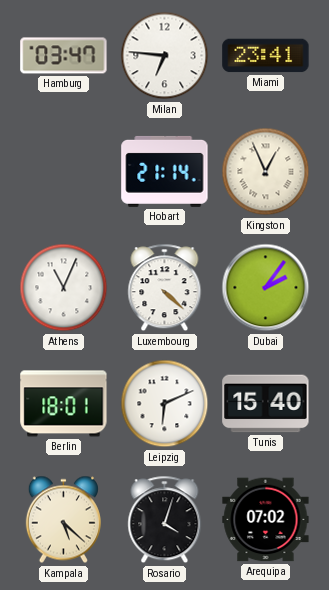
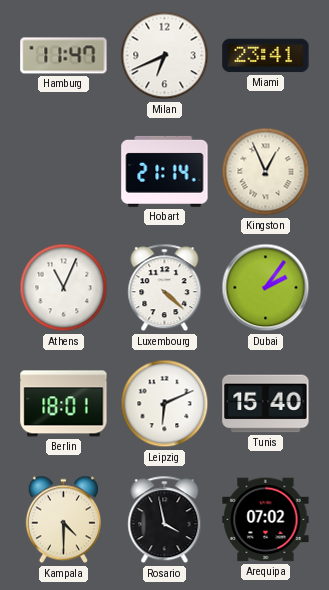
Hamburg: 03:47 -> 11:47 (64, 56)
Milan: 6:46 -> 6:41 (165, 56)
Kampala: 5:22 -> 4:30 (63, 520)
Rosario: 4:03 -> 3:58 (165, 520)
